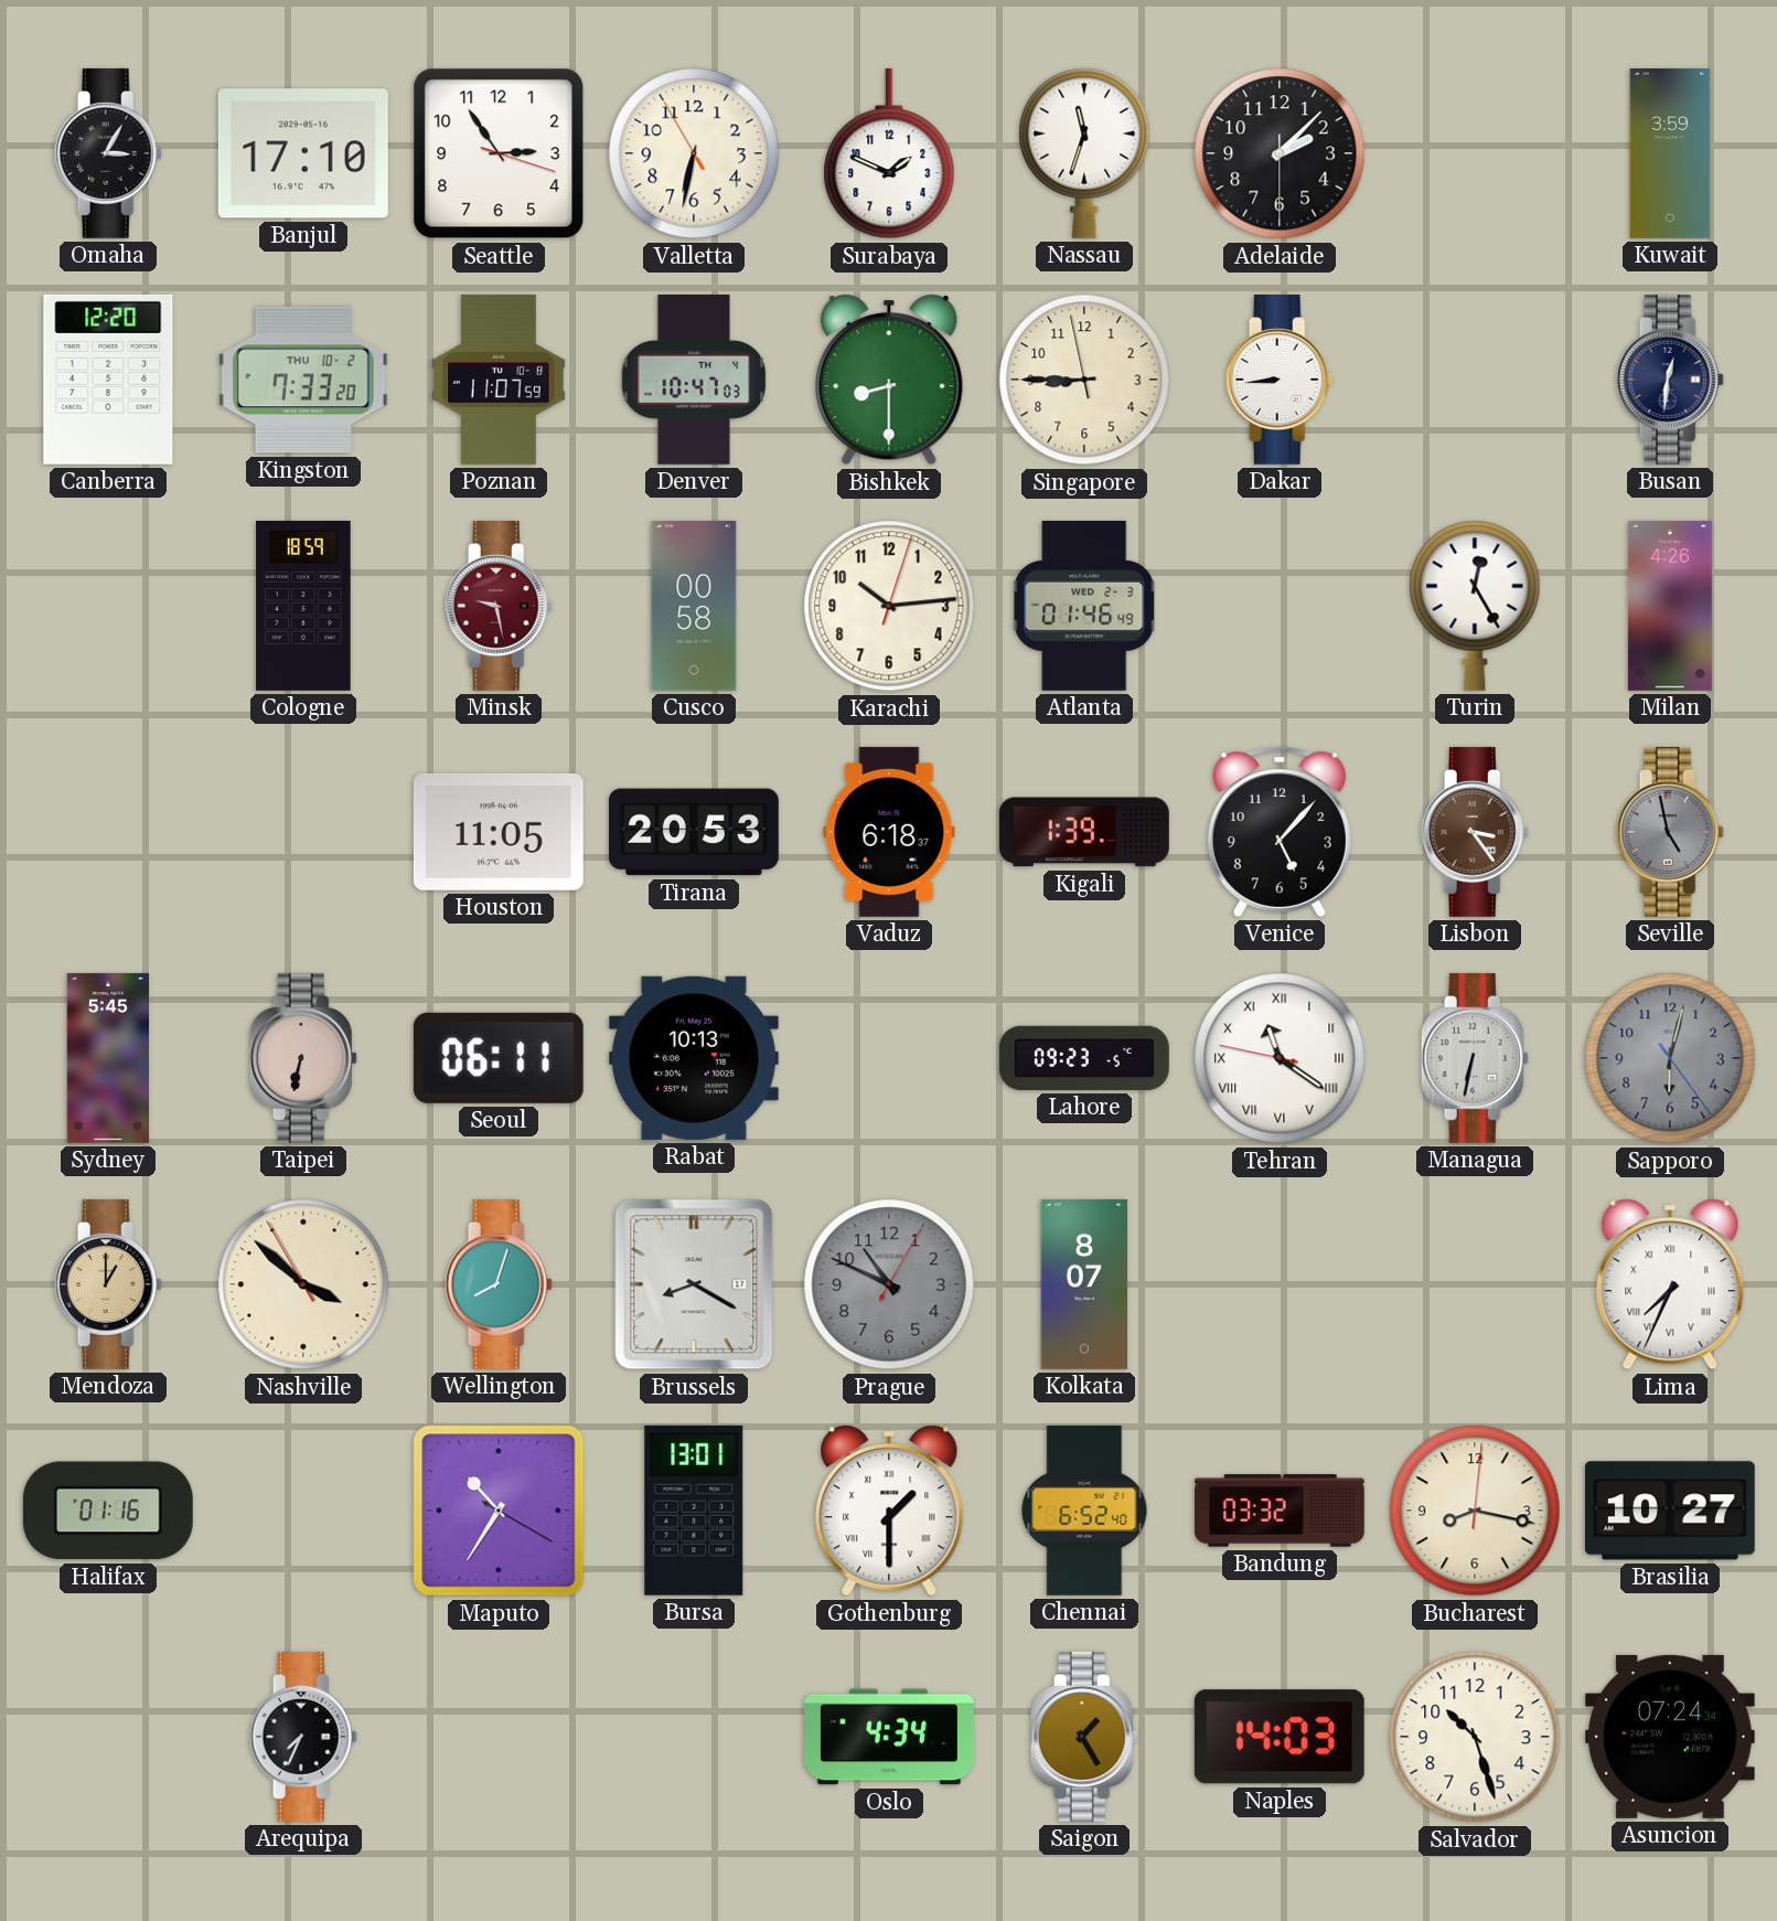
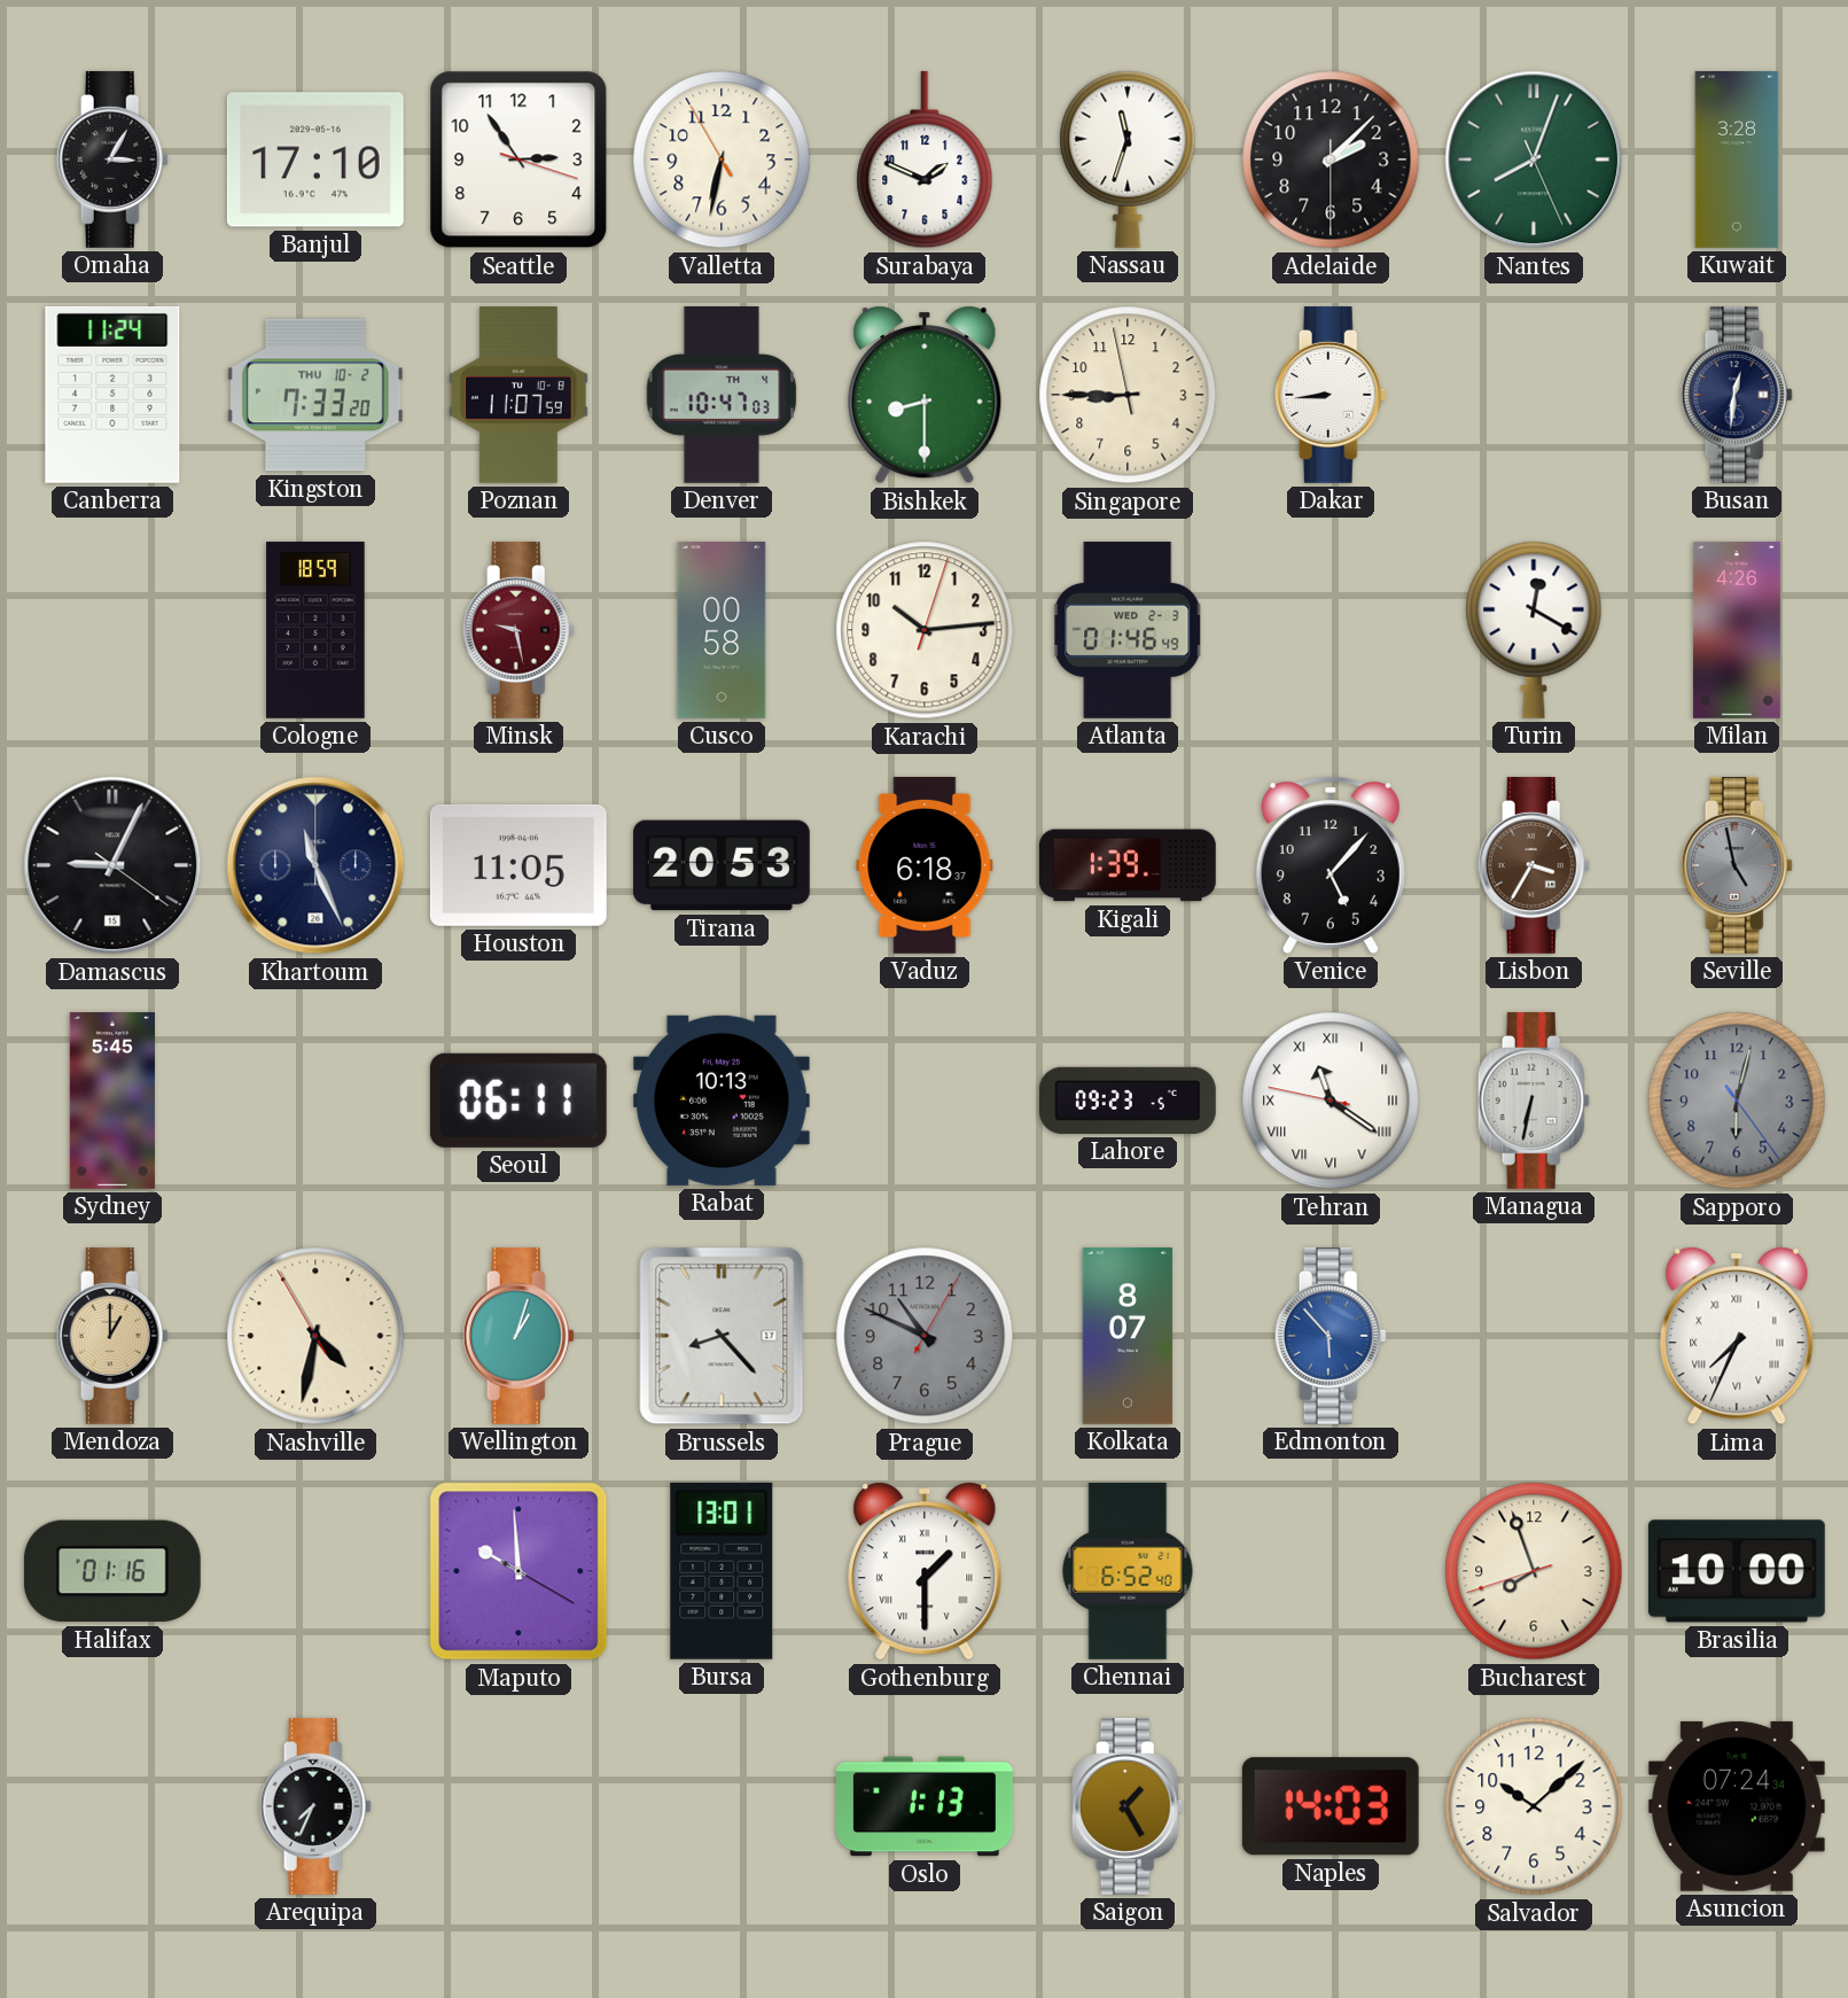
Nantes: none -> 8:03 (1534, 160)
Kuwait: 3:59 -> 3:28 (1737, 161)
Canberra: 12:20 -> 11:24 (112, 395)
Turin: 12:25 -> 12:20 (1534, 630)
Damascus: none -> 9:04 (112, 865)
Khartoum: none -> 11:26 (315, 865)
Lisbon: 3:24 -> 3:35 (1534, 865)
Taipei: 6:32 -> none (303, 1058)
Nashville: 3:51 -> 4:31 (315, 1336)
Wellington: 8:03 -> 1:03 (518, 1336)
Brussels: 8:20 -> 8:23 (722, 1336)
Edmonton: none -> 5:53 (1331, 1336)
Maputo: 10:35 -> 9:59 (518, 1571)
Bandung: 03:32 -> none (1280, 1511)
Bucharest: 8:17 -> 7:56 (1534, 1571)
Brasilia: 10:27 -> 10:00 (1737, 1571)
Oslo: 4:34 -> 1:13 (925, 1806)
Salvador: 10:27 -> 10:08 (1534, 1806)
